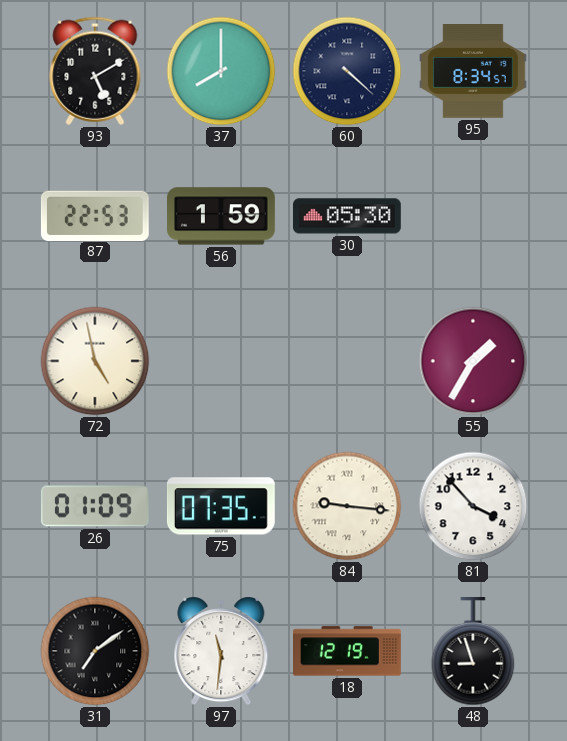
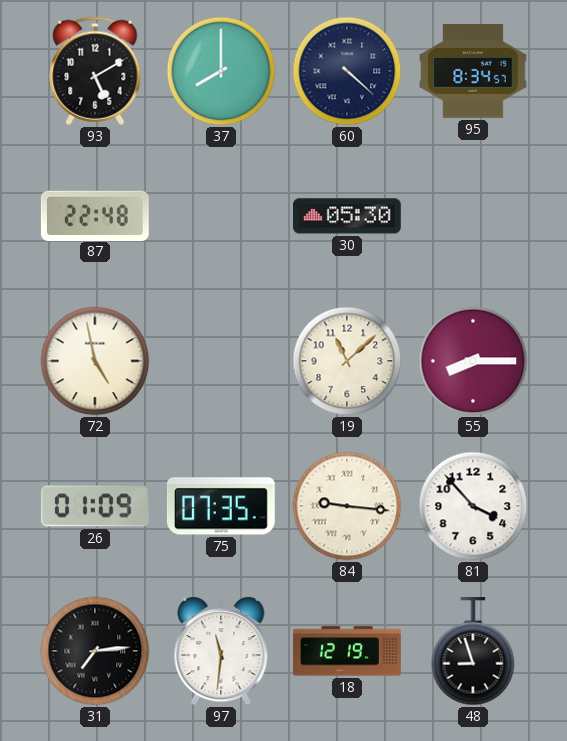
87: 22:53 -> 22:48 (95, 215)
56: 1:59 -> none (222, 216)
19: none -> 11:08 (347, 361)
55: 1:35 -> 8:15 (473, 361)
31: 7:09 -> 7:14 (95, 651)
